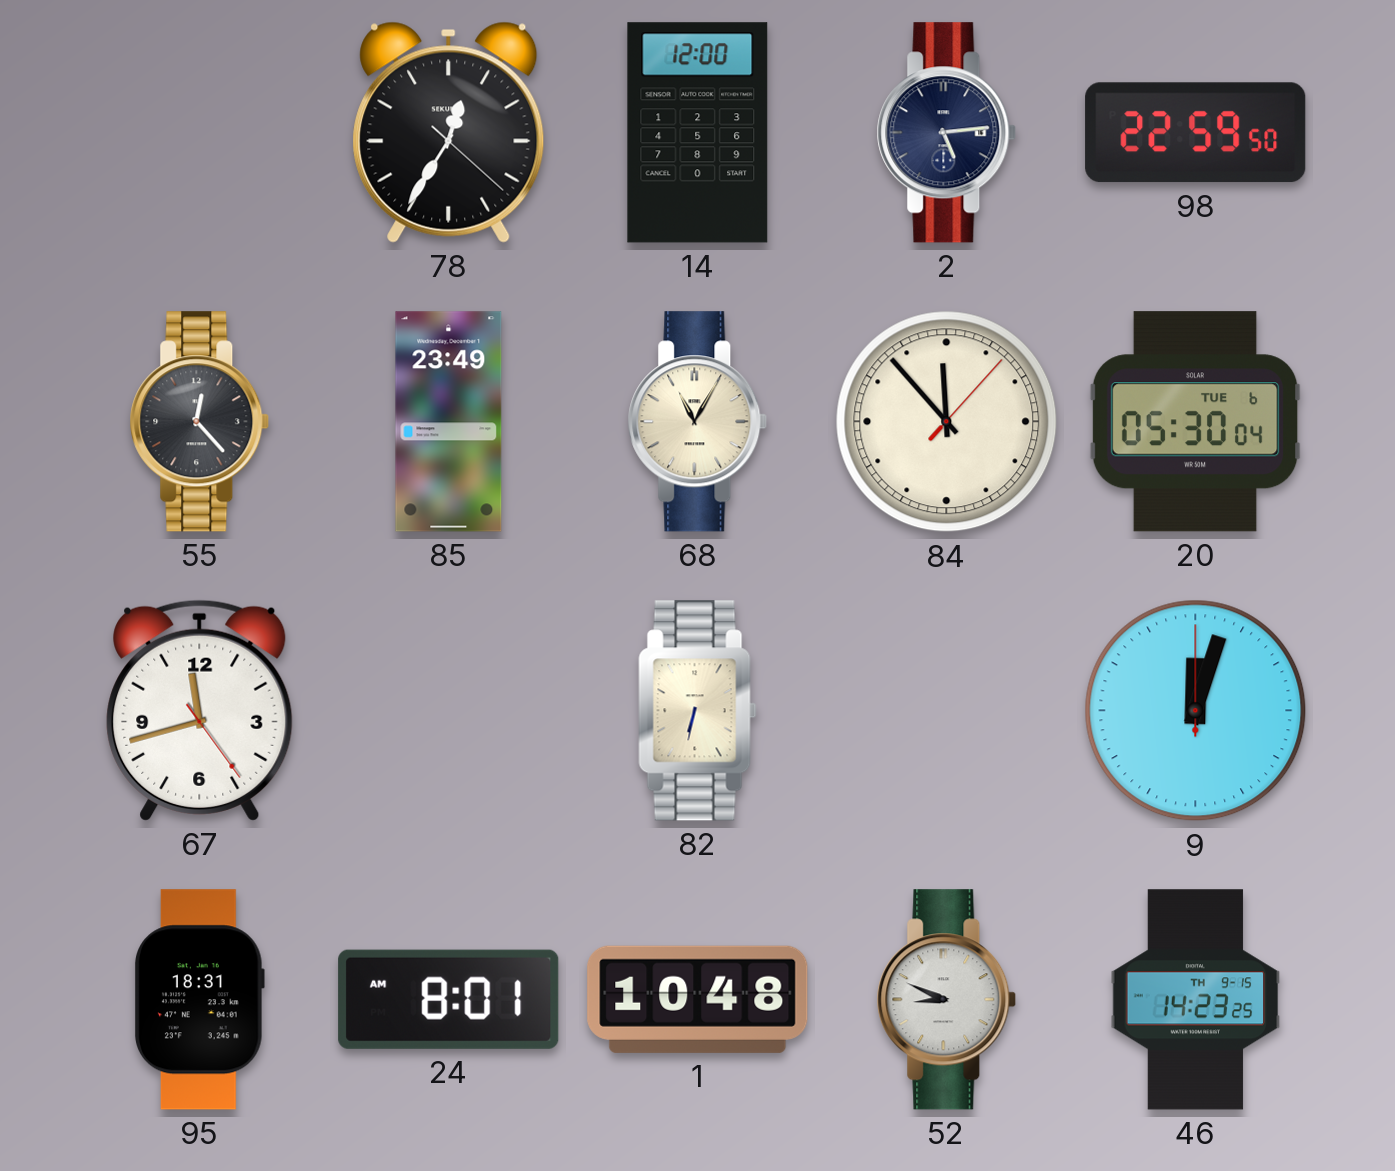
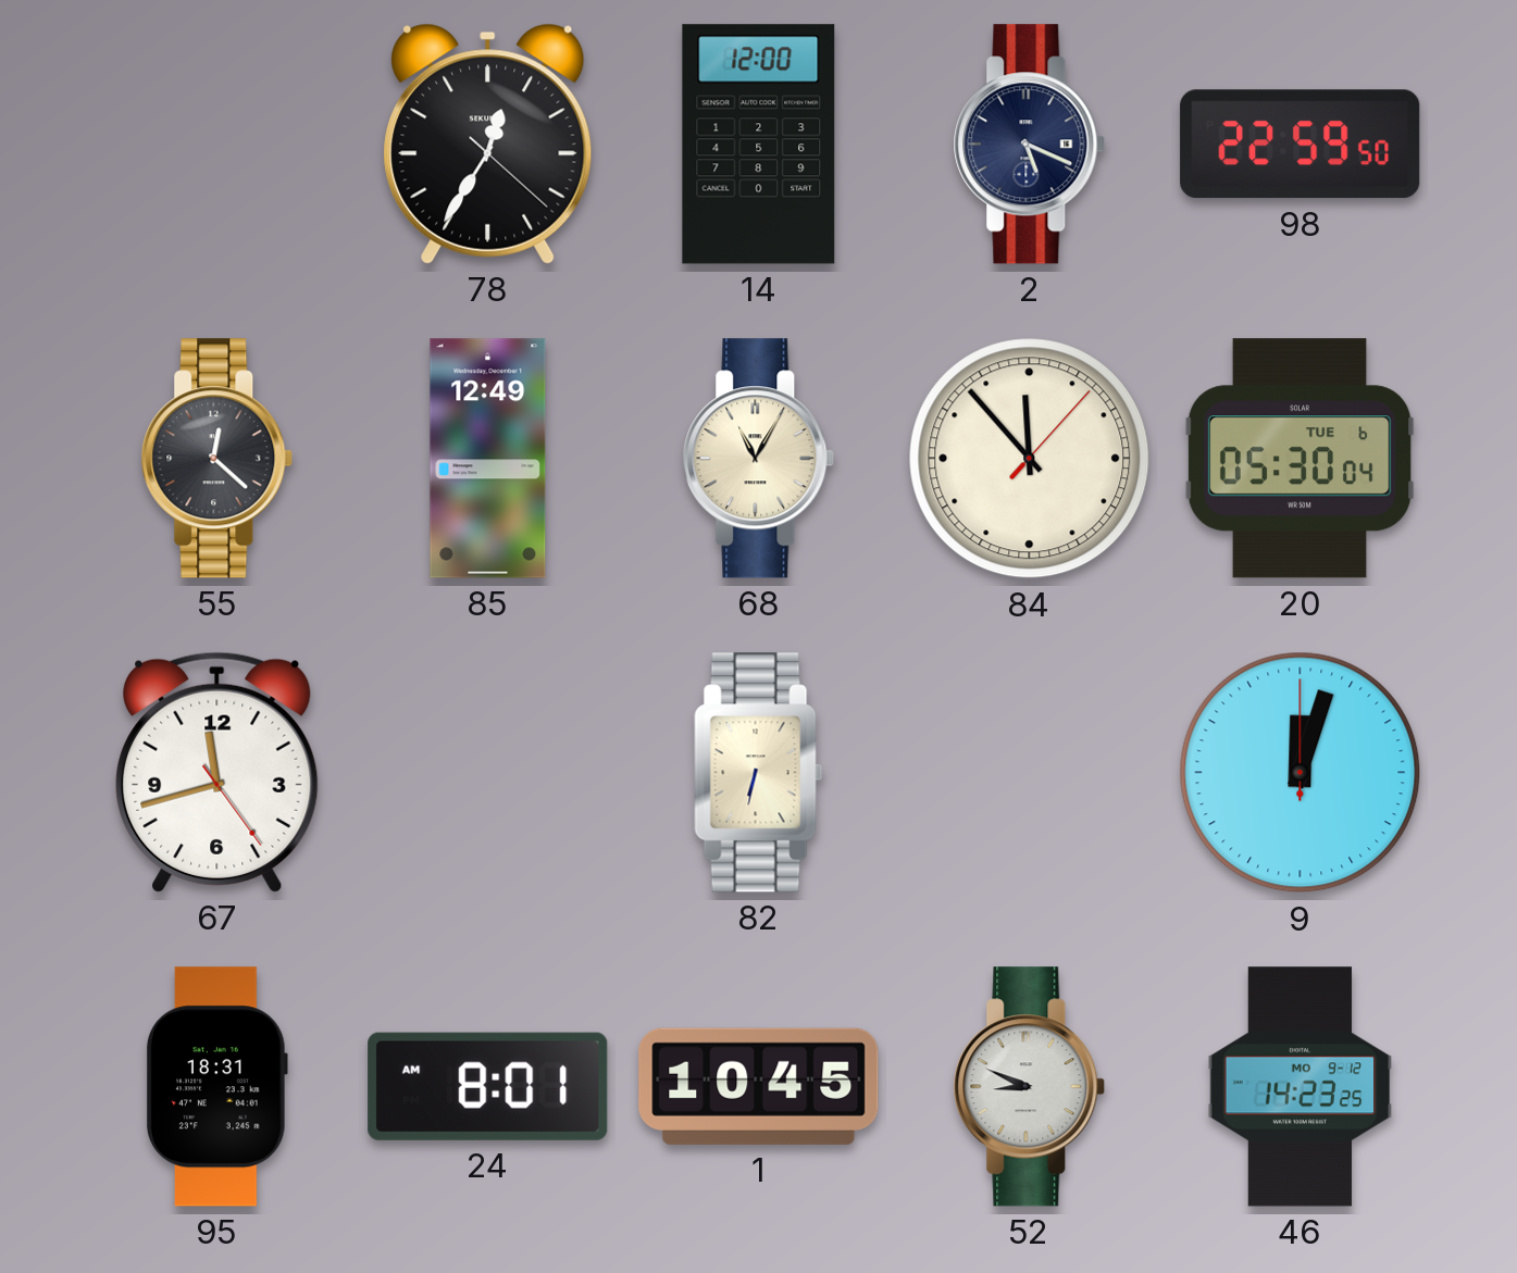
2: 5:14 -> 5:19 (1030, 145)
55: 12:23 -> 12:22 (217, 459)
85: 23:49 -> 12:49 (488, 459)
1: 10:48 -> 10:45 (759, 1086)
46 date: TH 9-15 -> MO 9-12 (1301, 1087)
